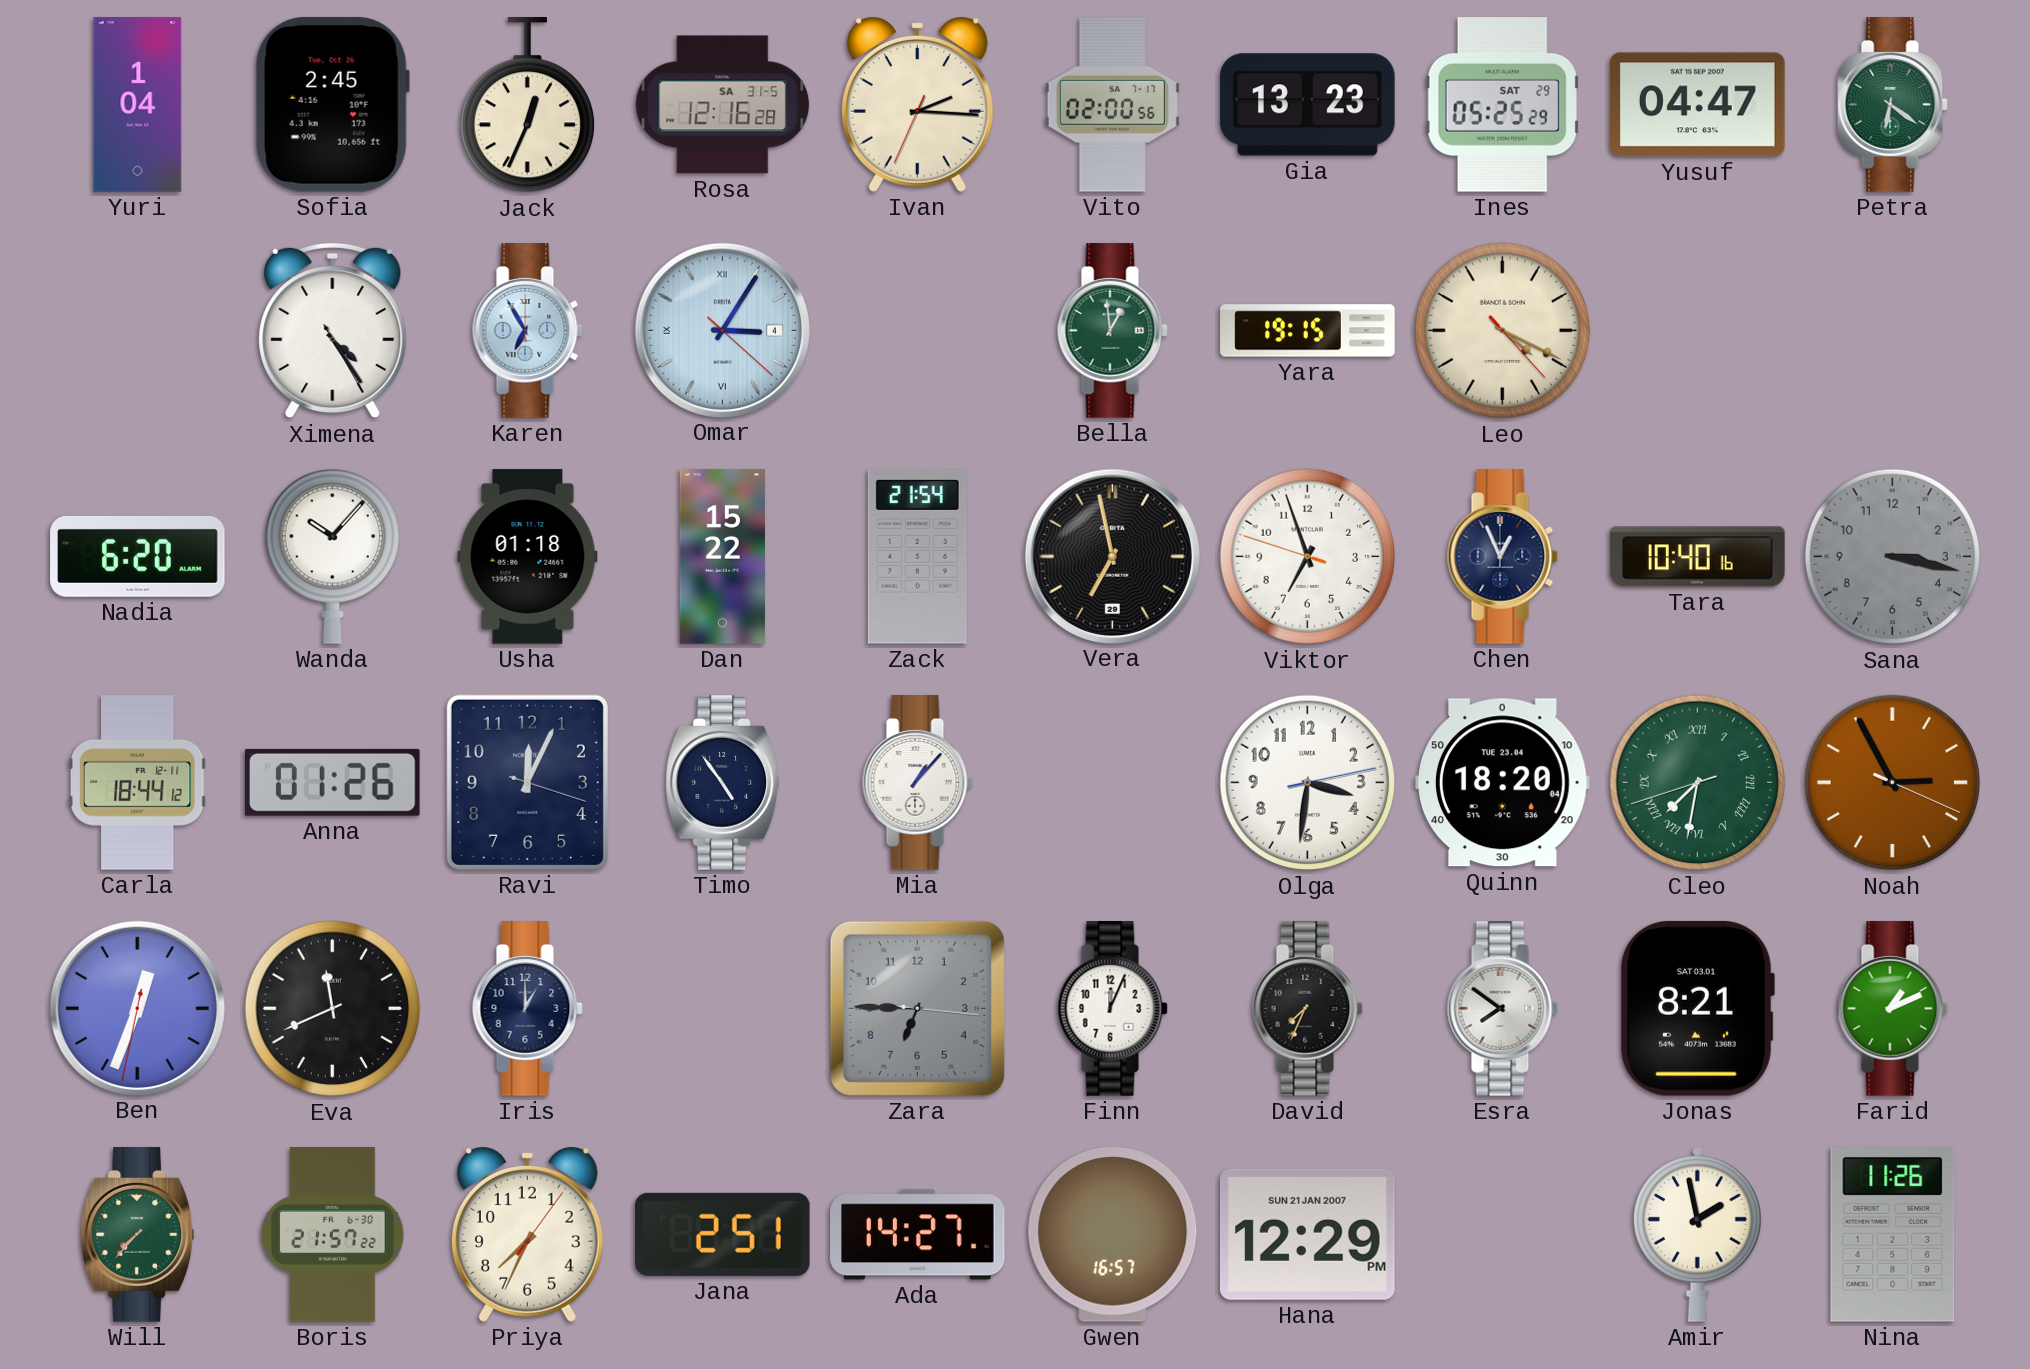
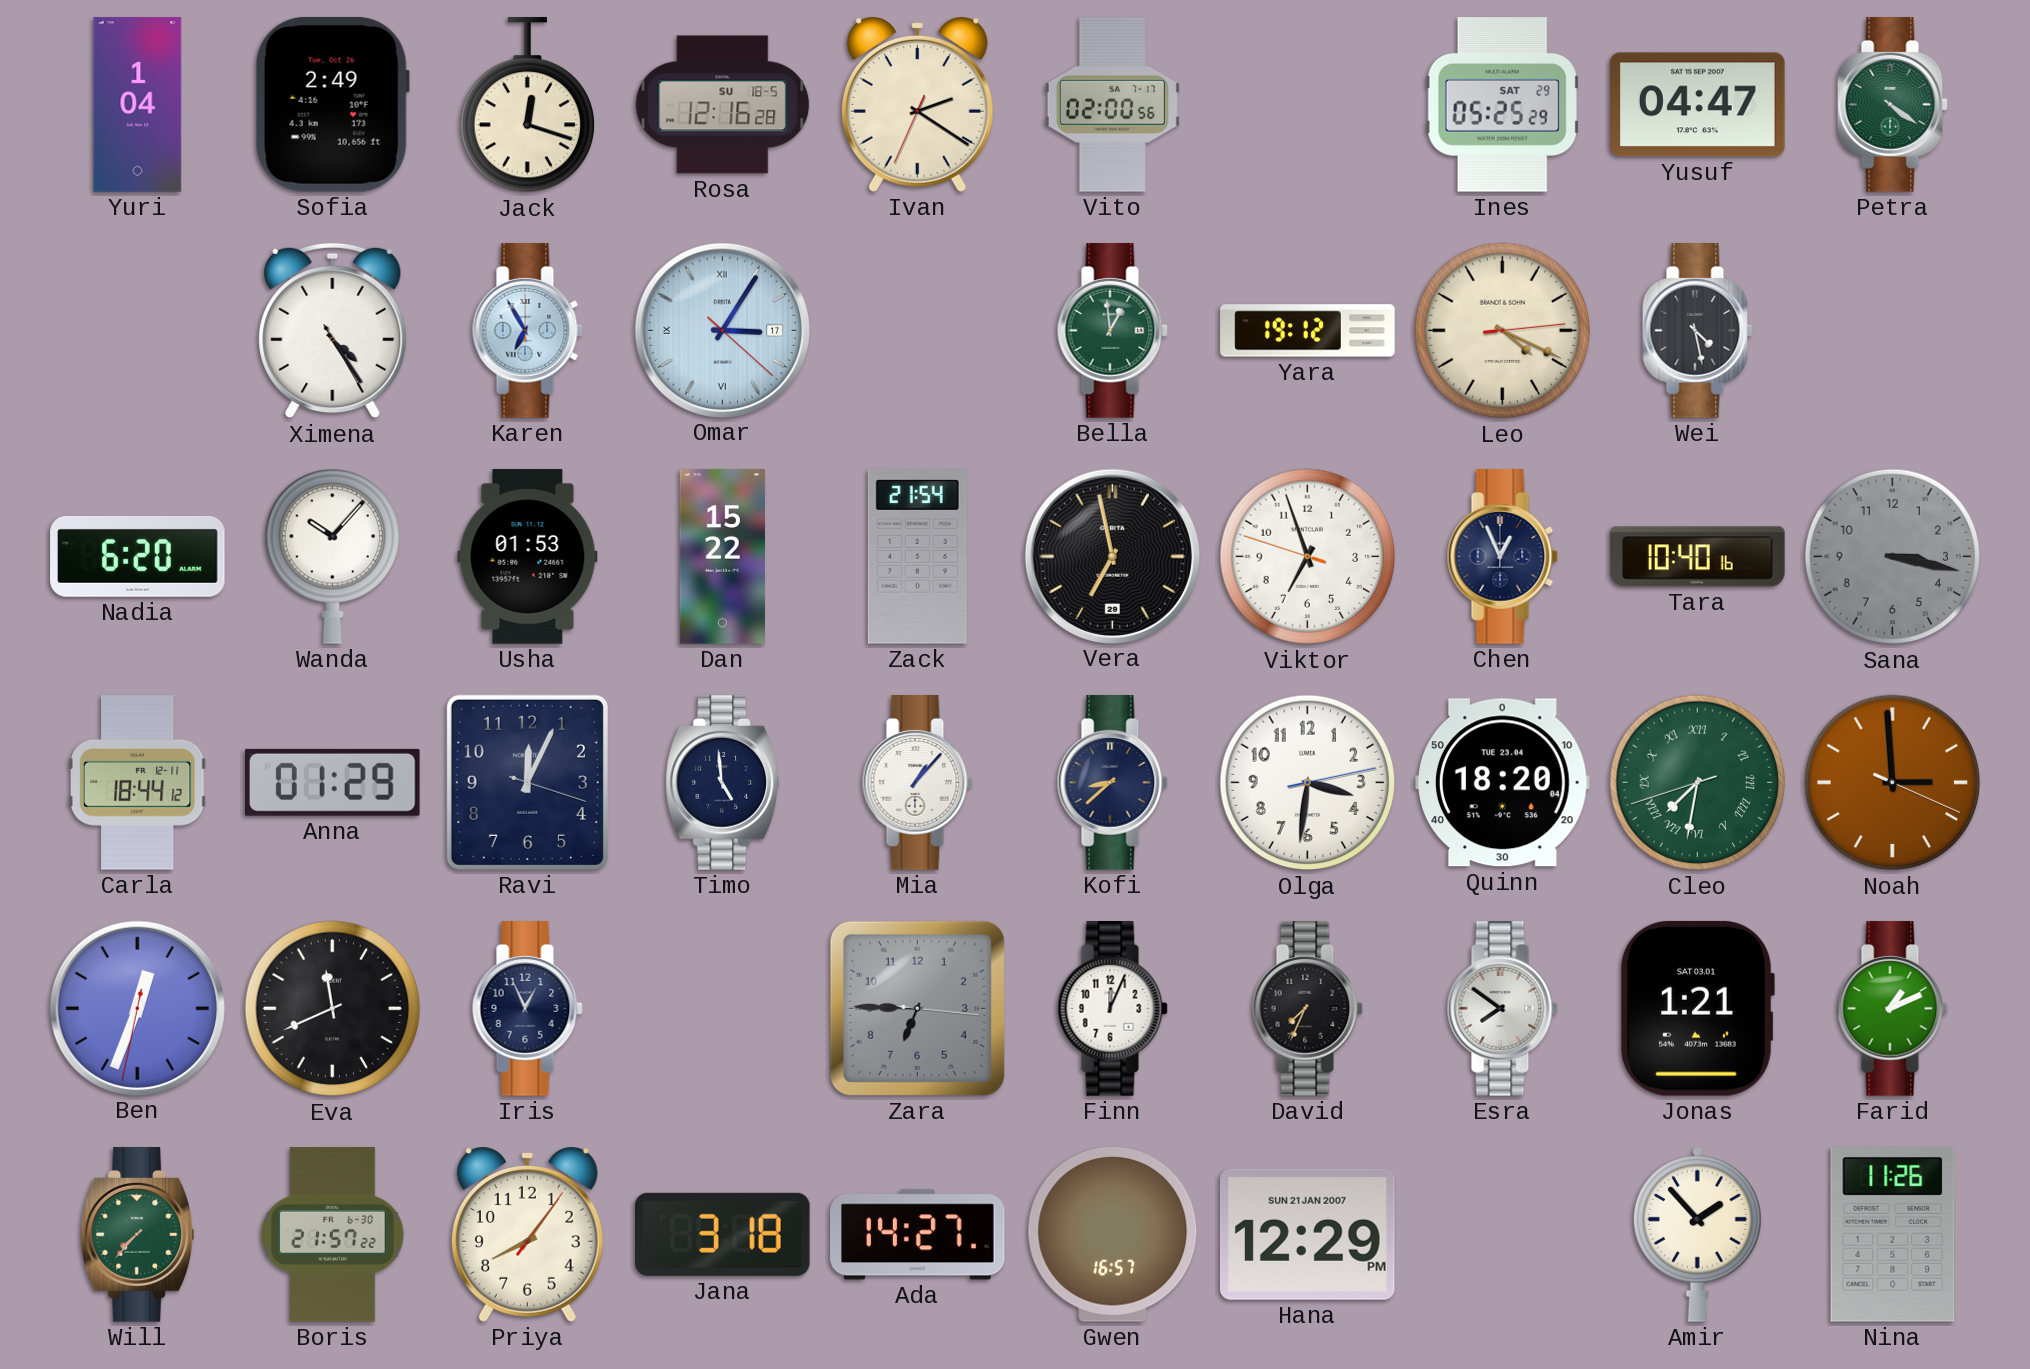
Sofia: 2:45 -> 2:49 (332, 104)
Jack: 12:34 -> 12:18 (527, 105)
Rosa date: SA 31-5 -> SU 18-5 (723, 105)
Ivan: 2:15 -> 2:20 (917, 105)
Gia: 13:23 -> none (1308, 105)
Petra: 6:21 -> 4:21 (1892, 105)
Omar date: 4 -> 17 (722, 330)
Yara: 19:15 -> 19:12 (1308, 331)
Leo: 4:19:23 -> 4:19:14 (1503, 331)
Wei: none -> 4:28 (1697, 331)
Usha: 01:18 -> 01:53 (528, 557)
Anna: 01:26 -> 01:29 (332, 782)
Timo: 4:54 -> 4:59 (722, 783)
Kofi: none -> 8:38 (1112, 783)
Noah: 2:55 -> 2:59 (1893, 783)
Iris: 1:00 -> 12:56 (527, 1009)
Jonas: 8:21 -> 1:21 (1697, 1008)
Priya: 7:34 -> 8:06 (527, 1235)
Jana: 2:51 -> 3:18 (723, 1234)
Amir: 1:58 -> 1:53 (1697, 1234)
